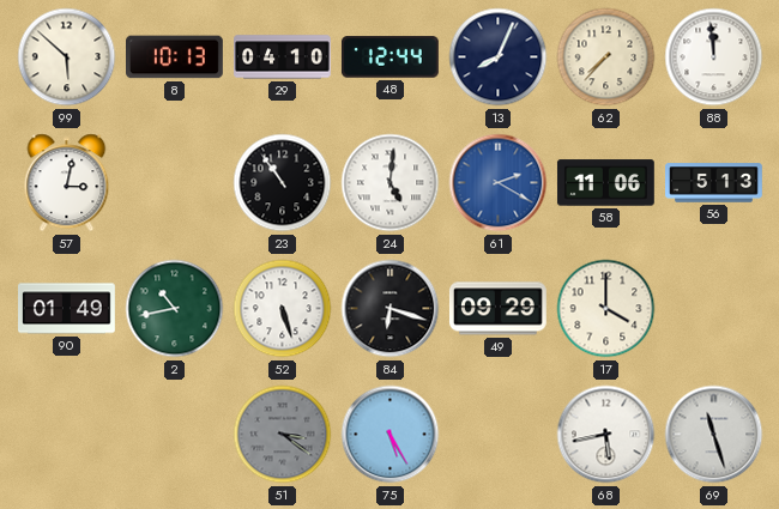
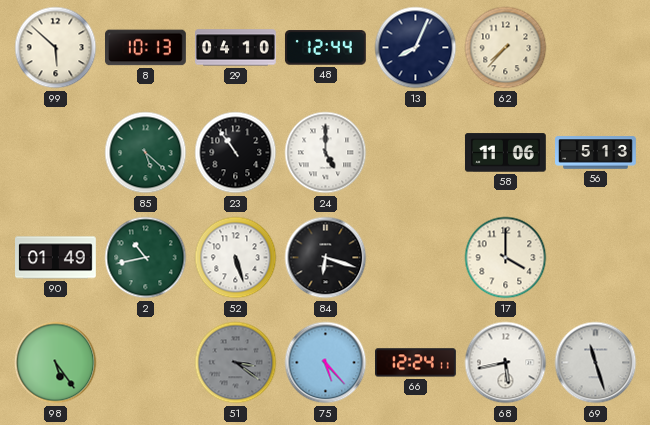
88: 11:59 -> none (714, 57)
57: 3:02 -> none (67, 183)
85: none -> 5:22 (146, 153)
24: 5:01 -> 5:00 (326, 153)
61: 2:20 -> none (499, 183)
49: 09:29 -> none (497, 309)
98: none -> 5:24 (56, 363)
75: 5:25 -> 5:23 (326, 363)
66: none -> 12:24 (416, 363)
